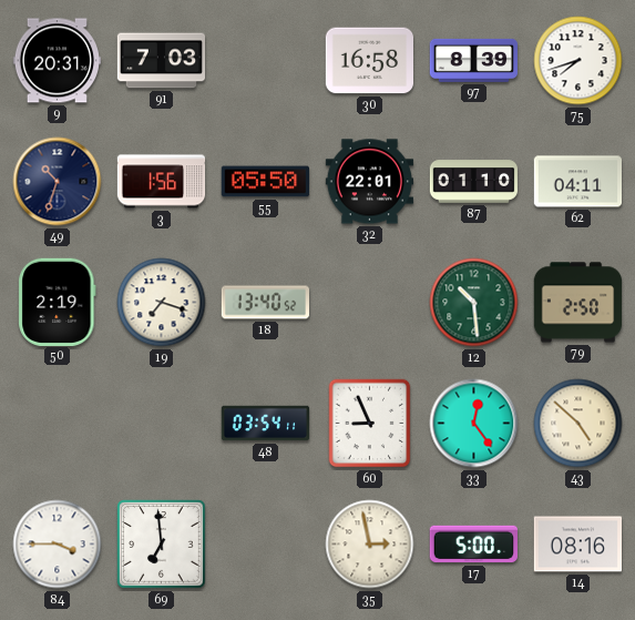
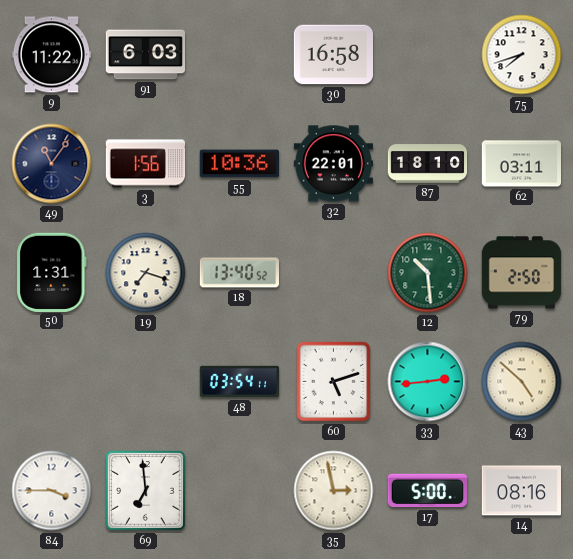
9: 20:31 -> 11:22 (51, 55)
91: 7:03 -> 6:03 (145, 55)
97: 8:39 -> none (474, 60)
49: 10:33 -> 11:06 (52, 164)
55: 05:50 -> 10:36 (239, 164)
87: 01:10 -> 18:10 (428, 164)
62: 04:11 -> 03:11 (521, 164)
50: 2:19 -> 1:31 (52, 272)
60: 8:56 -> 5:12 (334, 382)
33: 12:24 -> 2:44 (428, 382)
